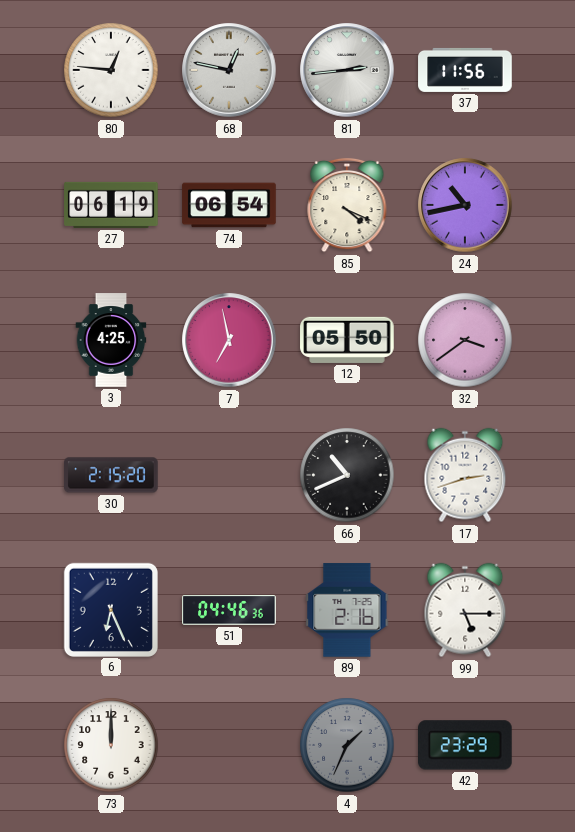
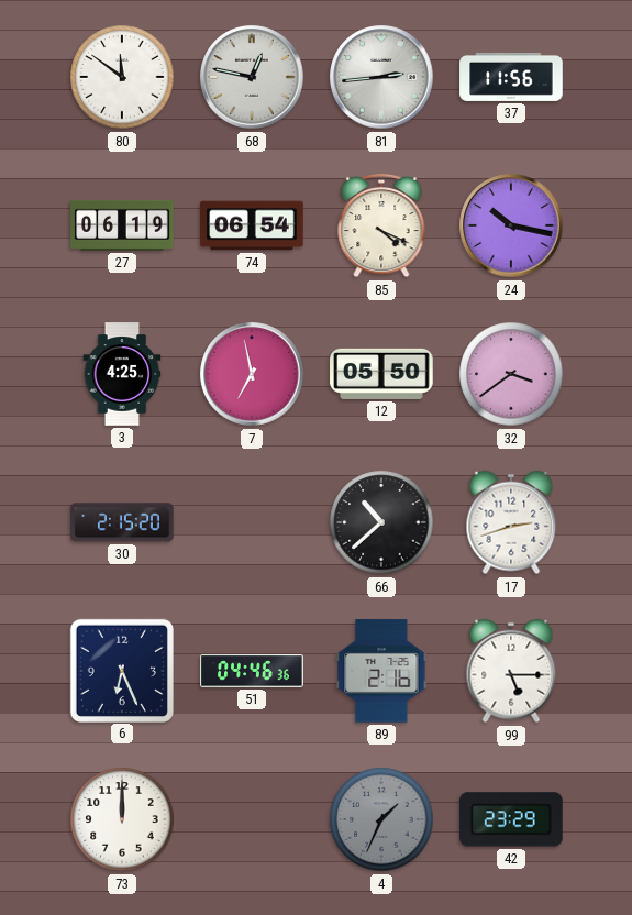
80: 12:46 -> 11:51 (122, 77)
24: 10:43 -> 10:17 (511, 225)
66: 10:41 -> 10:38 (381, 522)
